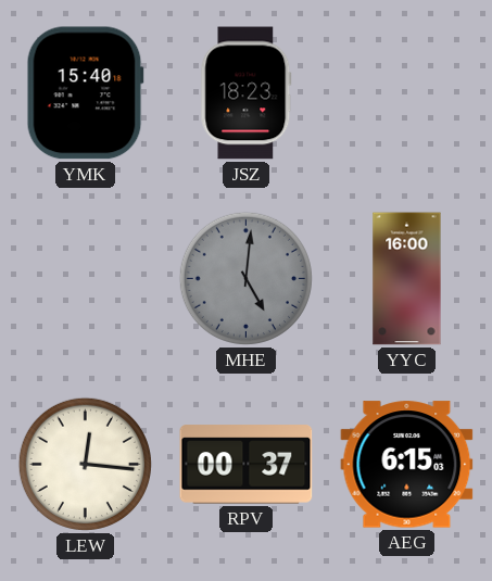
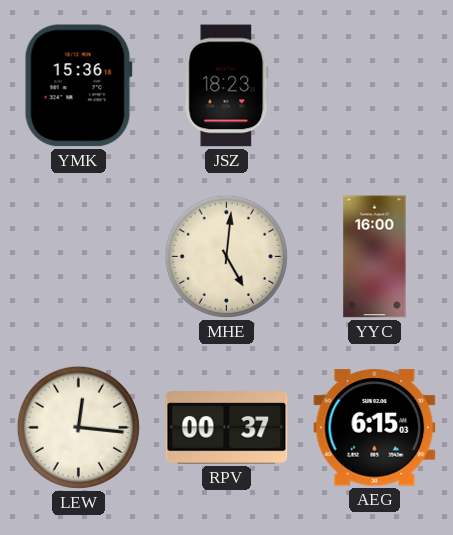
YMK: 15:40 -> 15:36 (78, 86)
MHE dial: grey -> cream (226, 256)
